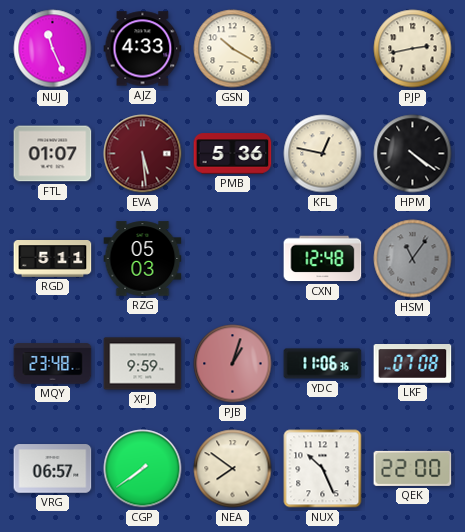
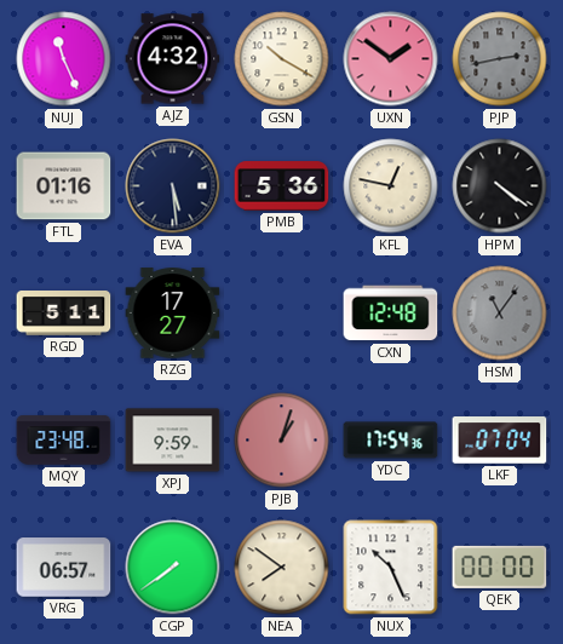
AJZ: 4:33 -> 4:32 (173, 59)
UXN: none -> 1:51 (391, 59)
PJP dial: cream -> grey (500, 59)
FTL: 01:07 -> 01:16 (64, 186)
EVA dial: burgundy -> navy (173, 186)
RZG: 05:03 -> 17:27 (173, 314)
YDC: 11:06 -> 17:54 (391, 441)
LKF: 07:08 -> 07:04 (500, 441)
QEK: 22:00 -> 00:00 (500, 567)
